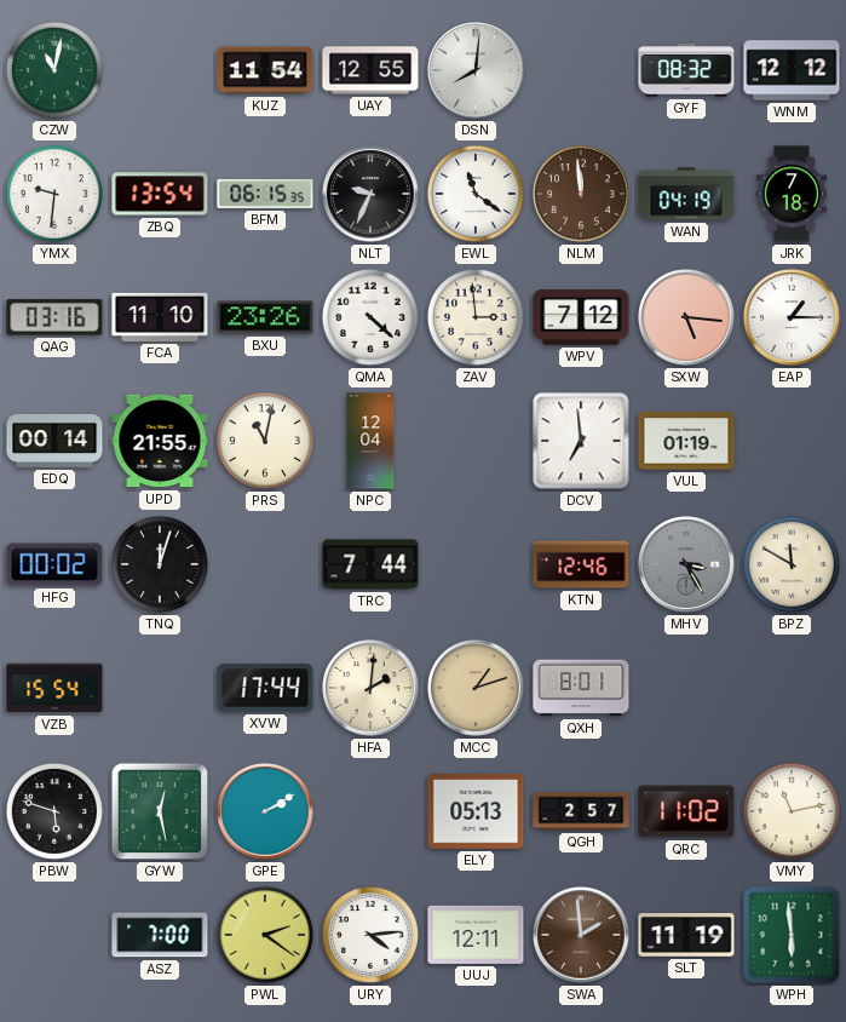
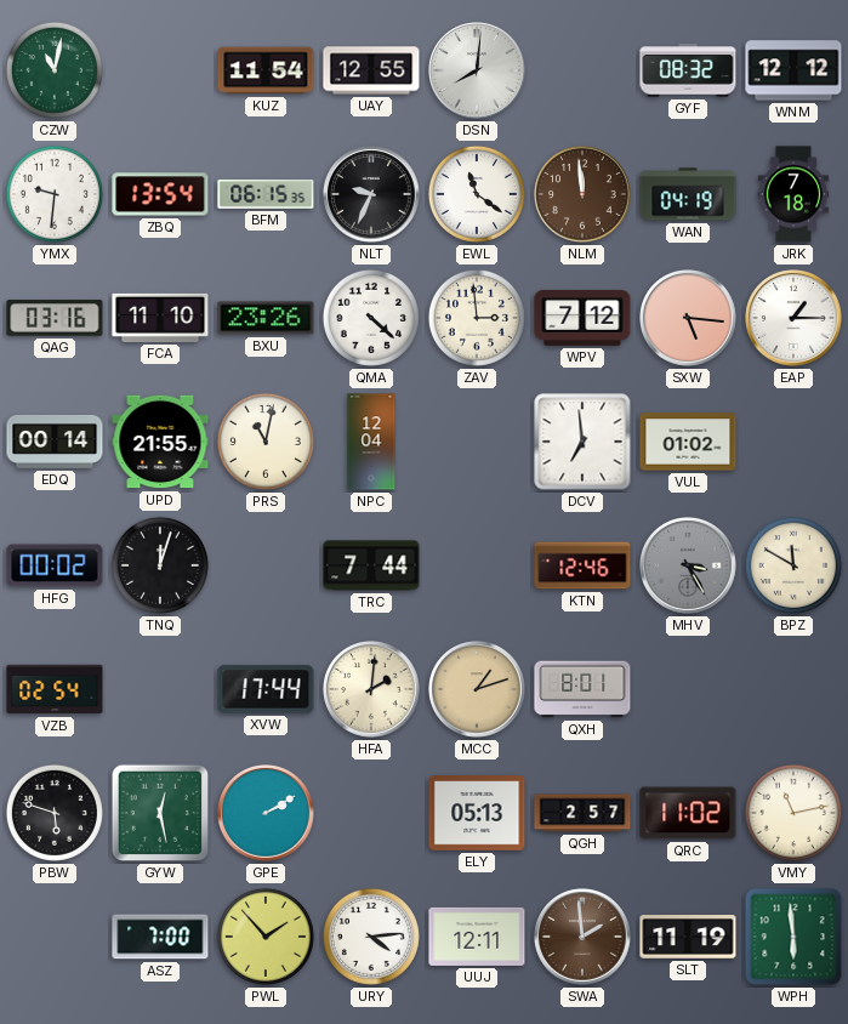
VUL: 01:19 -> 01:02 (688, 442)
VZB: 15:54 -> 02:54 (55, 689)
PWL: 2:21 -> 1:53 (266, 937)
